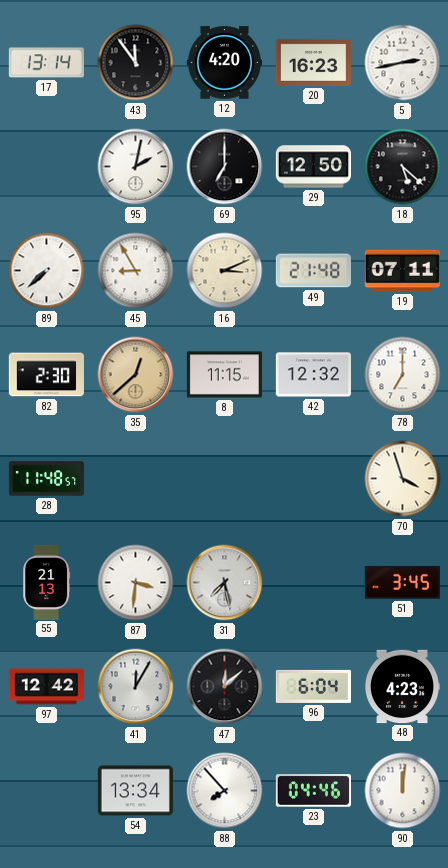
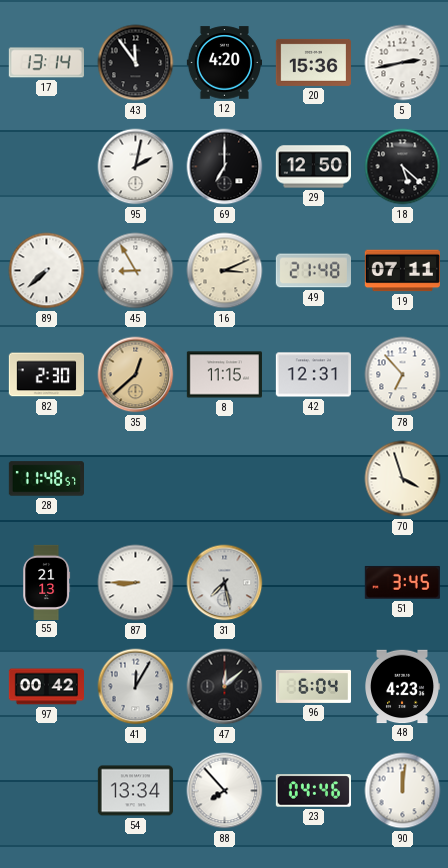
20: 16:23 -> 15:36 (313, 62)
42: 12:32 -> 12:31 (313, 375)
78: 7:00 -> 6:53 (403, 375)
87: 3:31 -> 8:45 (136, 583)
97: 12:42 -> 00:42 (46, 687)
